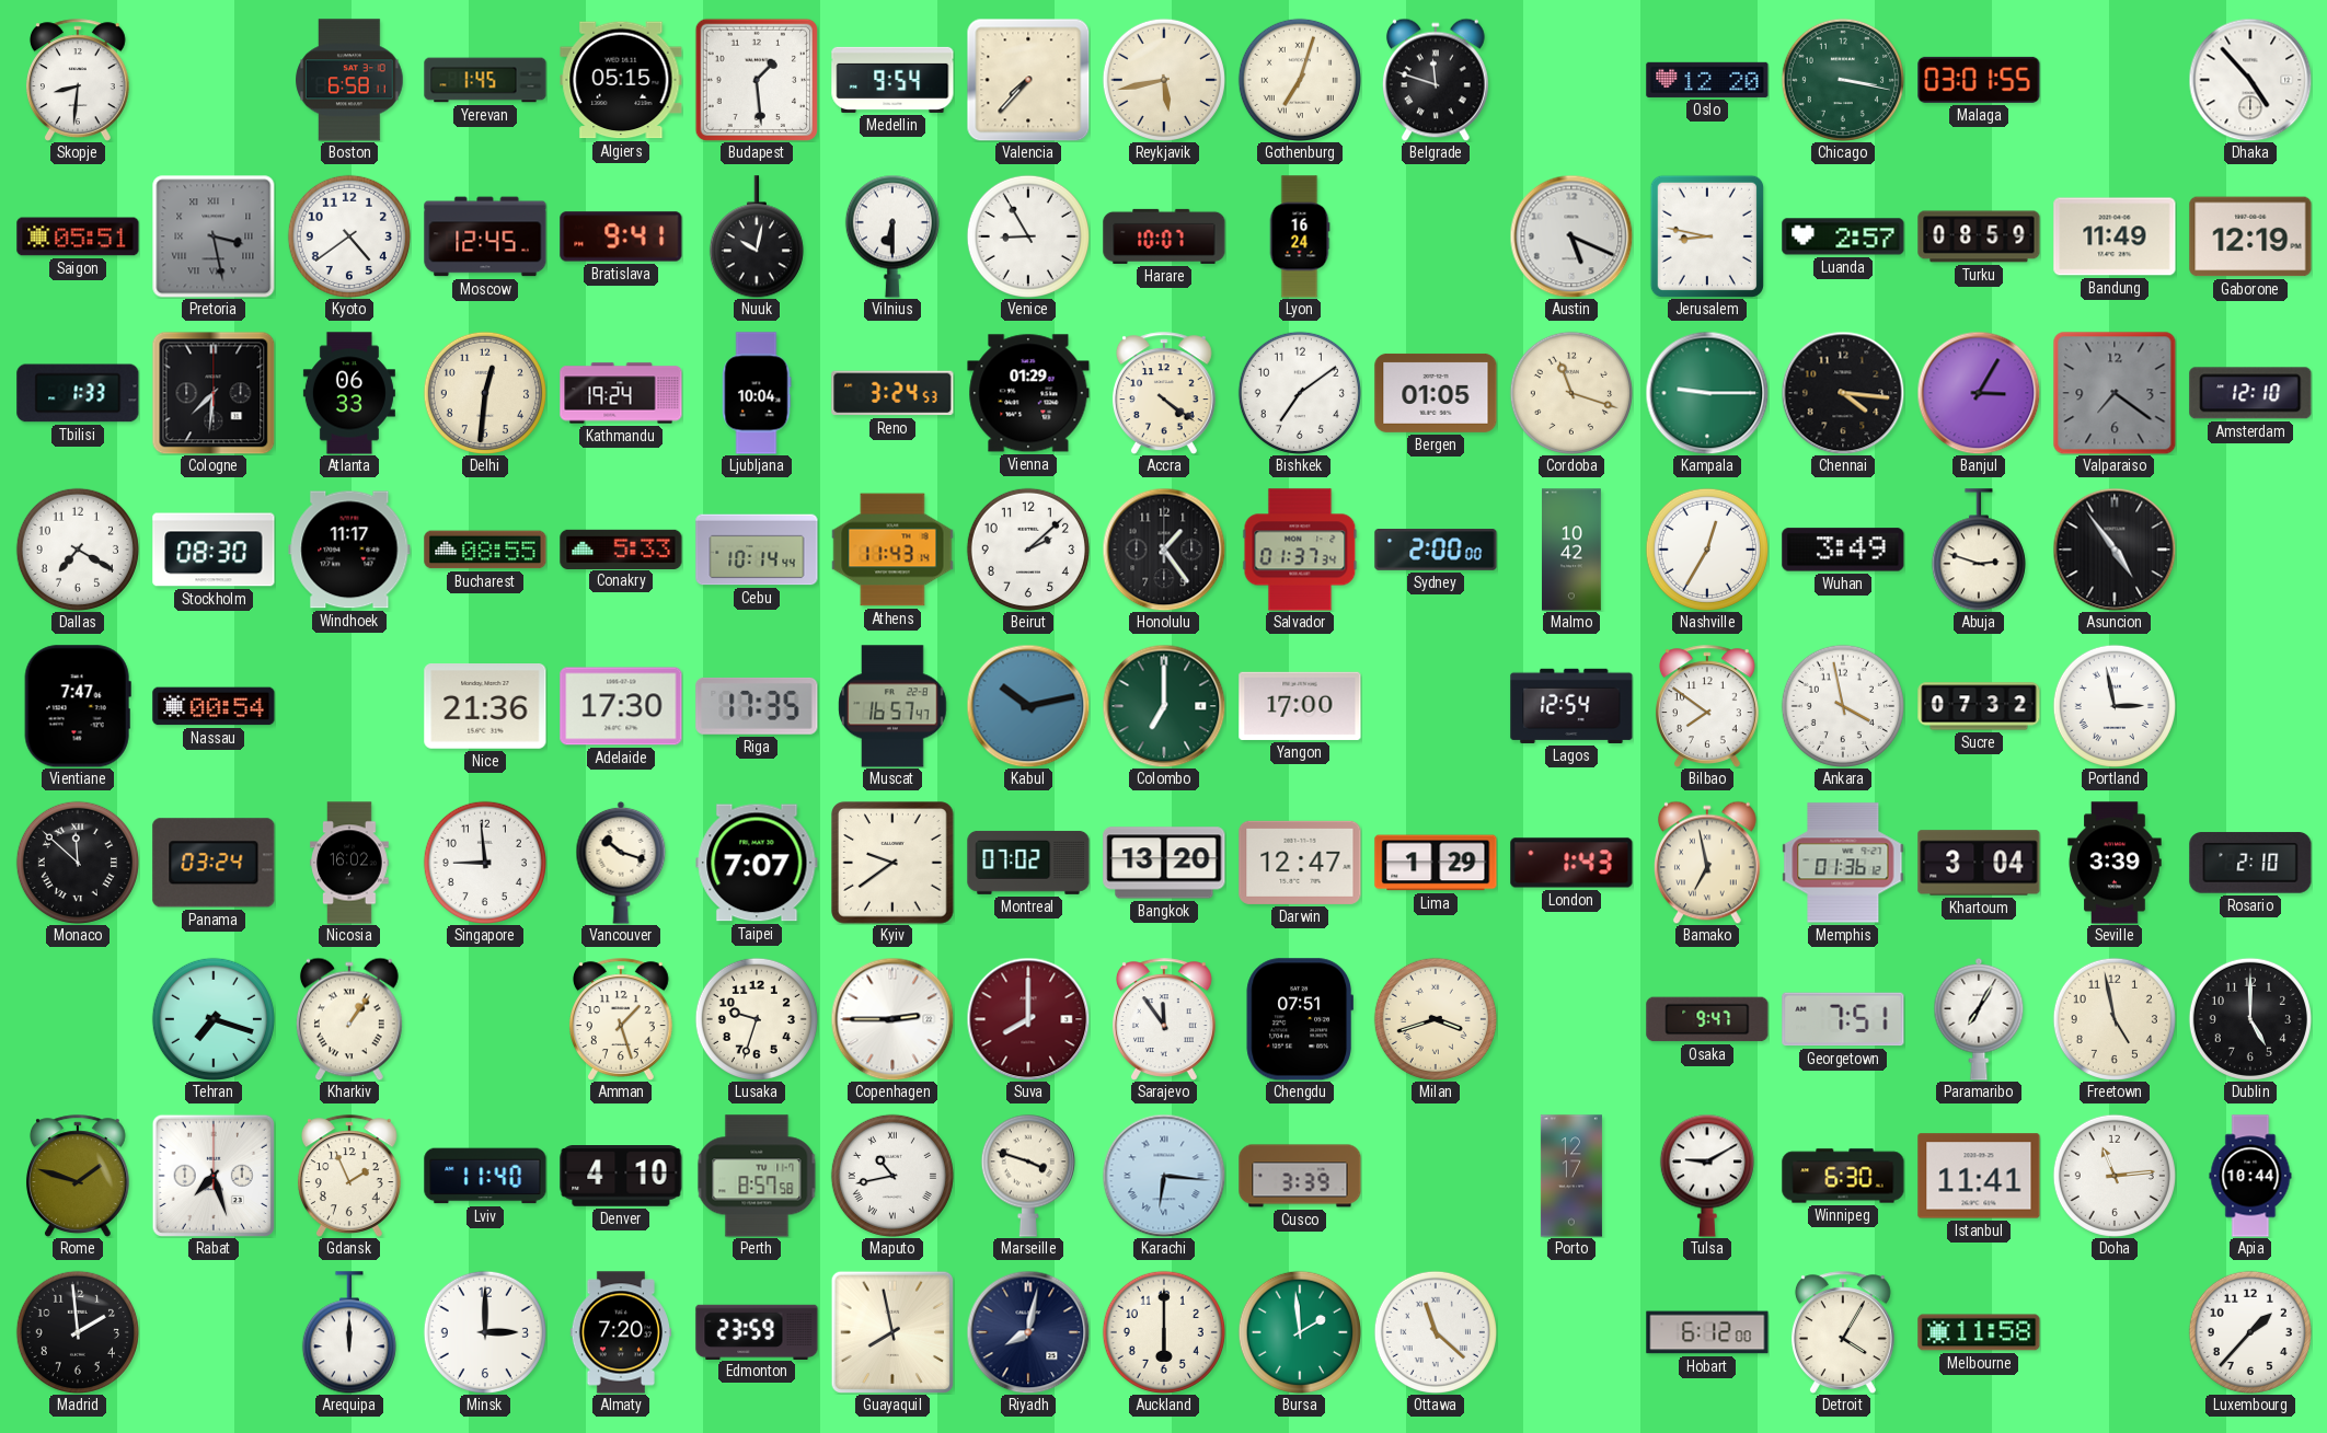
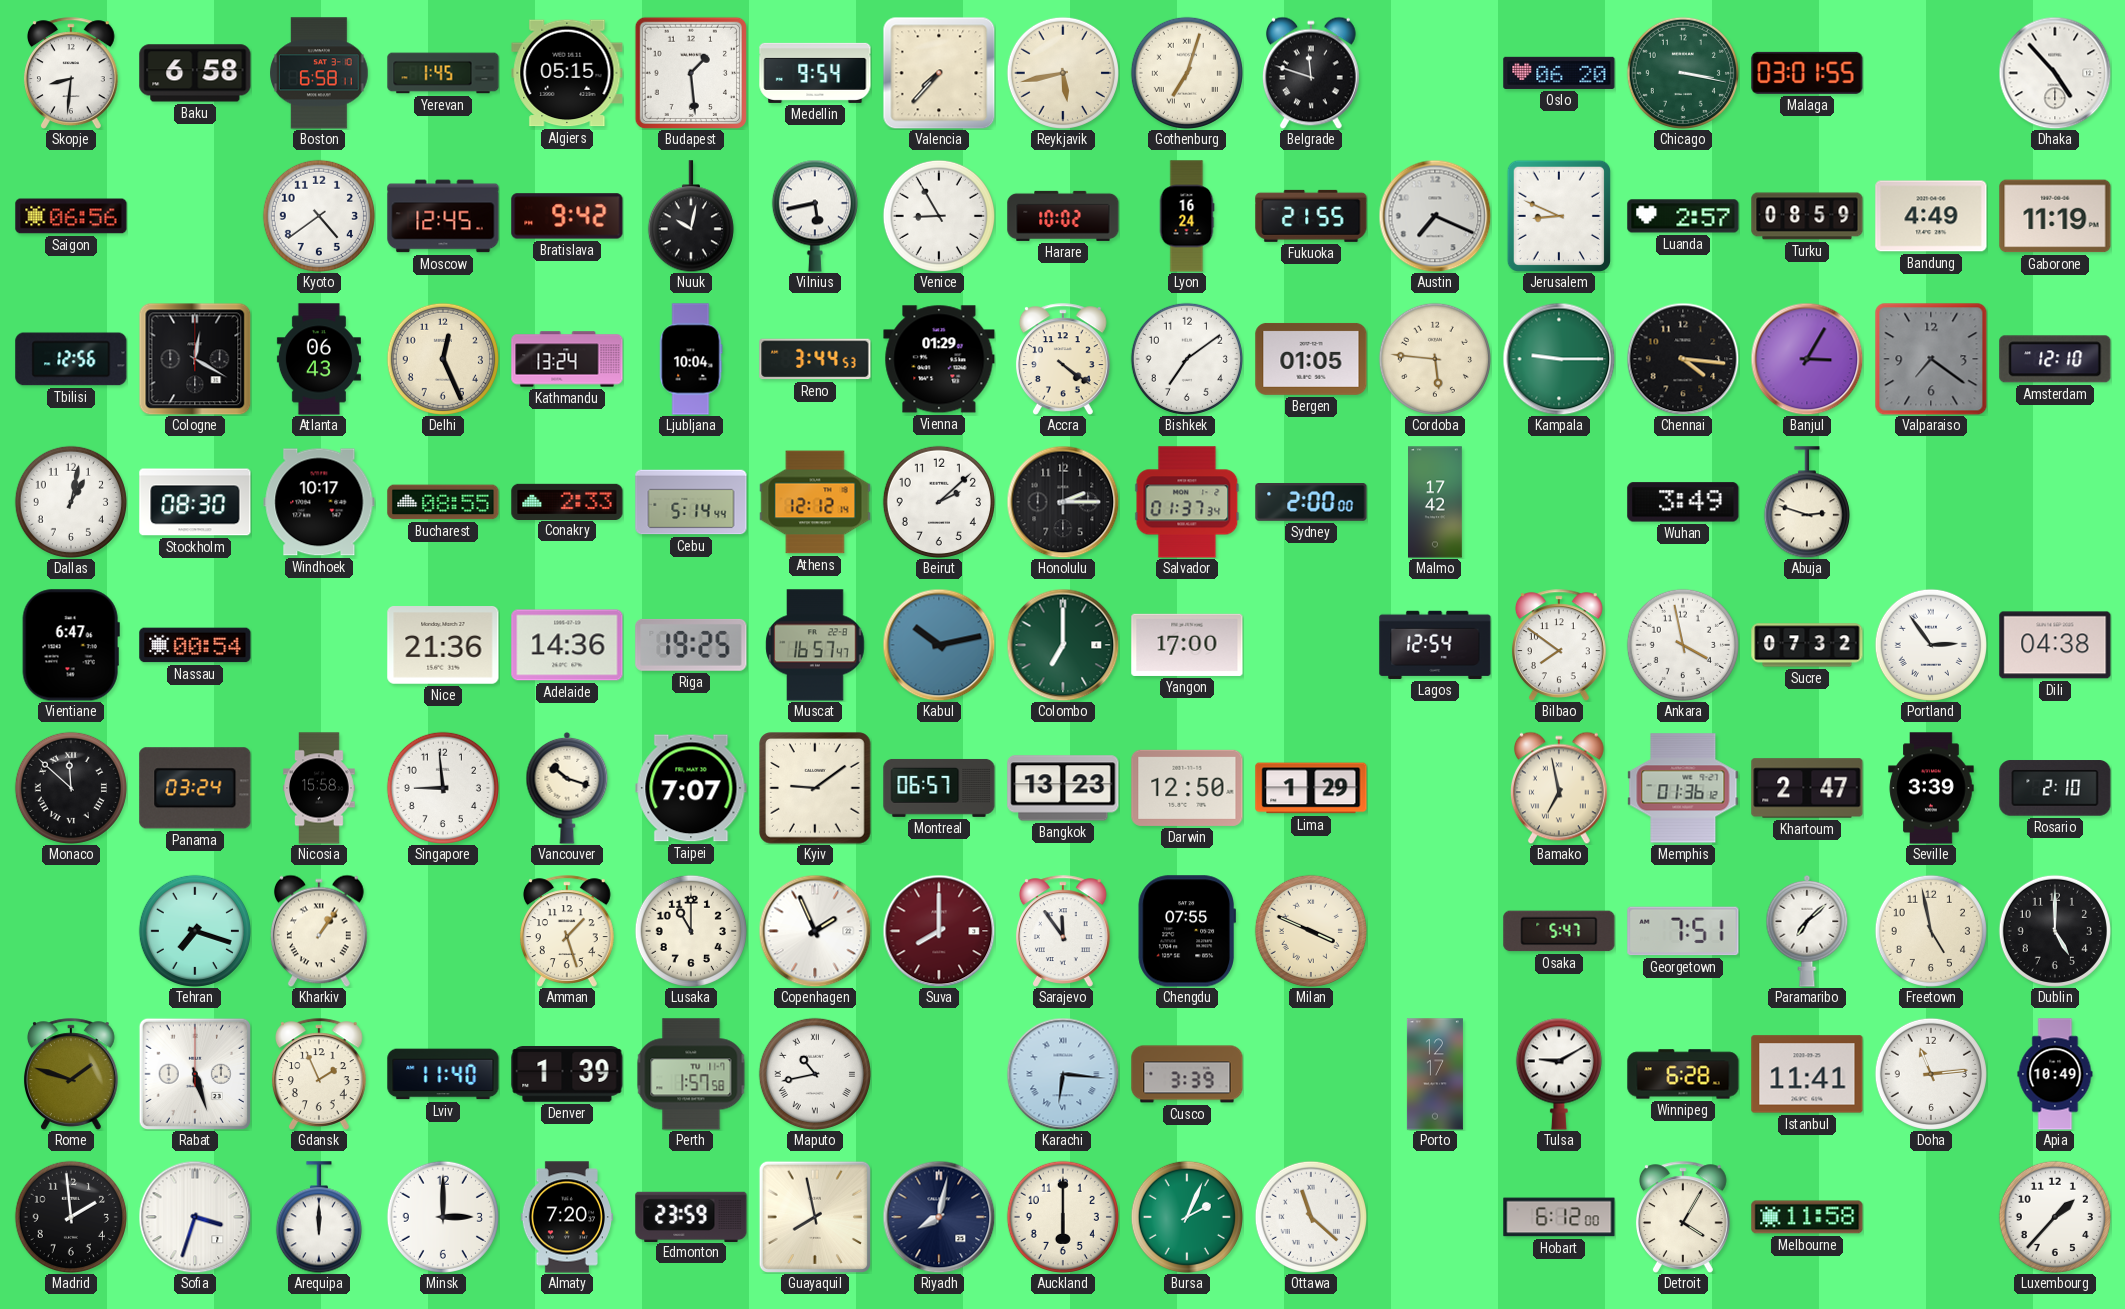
Baku: none -> 6:58 (195, 73)
Oslo: 12:20 -> 06:20 (1559, 73)
Saigon: 05:51 -> 06:56 (71, 216)
Pretoria: 3:28 -> none (214, 236)
Bratislava: 9:41 -> 9:42 (567, 216)
Vilnius: 6:30 -> 5:43 (815, 216)
Harare: 10:07 -> 10:02 (1063, 216)
Fukuoka: none -> 21:55 (1311, 216)
Austin: 5:19 -> 7:19 (1435, 216)
Jerusalem: 8:47 -> 8:49 (1559, 216)
Bandung: 11:49 -> 4:49 (1931, 216)
Gaborone: 12:19 -> 11:19 (2055, 216)
Tbilisi: 1:33 -> 12:56 (71, 359)
Cologne: 7:31 -> 12:20 (195, 359)
Atlanta: 06:33 -> 06:43 (319, 359)
Delhi: 12:31 -> 12:26 (443, 359)
Kathmandu: 19:24 -> 13:24 (567, 359)
Reno: 3:24 -> 3:44 (815, 359)
Cordoba: 11:18 -> 5:46 (1435, 359)
Dallas: 7:20 -> 1:02 (71, 502)
Windhoek: 11:17 -> 10:17 (319, 502)
Conakry: 5:33 -> 2:33 (567, 501)
Cebu: 10:14 -> 5:14 (691, 502)
Athens: 11:43 -> 12:12 (815, 502)
Honolulu: 1:24 -> 2:15 (1063, 502)
Malmo: 10:42 -> 17:42 (1436, 502)
Nashville: 12:35 -> none (1707, 550)
Asuncion: 4:54 -> none (2115, 550)
Vientiane: 7:47 -> 6:47 (71, 645)
Adelaide: 17:30 -> 14:36 (567, 645)
Riga: 17:35 -> 19:25 (691, 645)
Portland: 2:58 -> 2:54 (1931, 645)
Dili: none -> 04:38 (2055, 645)
Nicosia: 16:02 -> 15:58 (319, 788)
Kyiv: 9:39 -> 9:09 (815, 788)
Montreal: 07:02 -> 06:57 (939, 788)
Bangkok: 13:20 -> 13:23 (1063, 788)
Darwin: 12:47 -> 12:50 (1187, 788)
London: 1:43 -> none (1571, 863)
Khartoum: 3:04 -> 2:47 (1807, 788)
Lusaka: 9:33 -> 11:00 (691, 931)
Copenhagen: 2:45 -> 1:56 (815, 931)
Chengdu: 07:51 -> 07:55 (1186, 931)
Milan: 3:42 -> 3:49 (1311, 931)
Osaka: 9:47 -> 5:47 (1559, 931)
Paramaribo: 7:05 -> 7:08 (1807, 931)
Rabat: 7:27 -> 5:27 (195, 1074)
Denver: 4:10 -> 1:39 (567, 1075)
Perth: 8:57 -> 1:57 (691, 1074)
Marseille: 3:48 -> none (1028, 1176)
Winnipeg: 6:30 -> 6:28 (1683, 1074)
Apia: 10:44 -> 10:49 (2055, 1074)
Sofia: none -> 3:33 (195, 1217)
Bursa: 1:59 -> 2:04 (1187, 1217)
